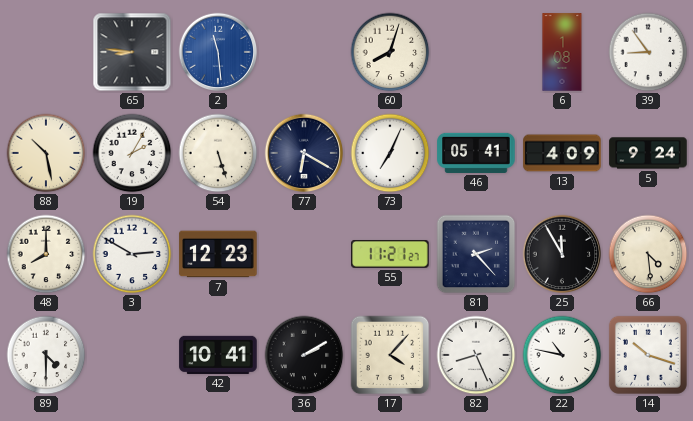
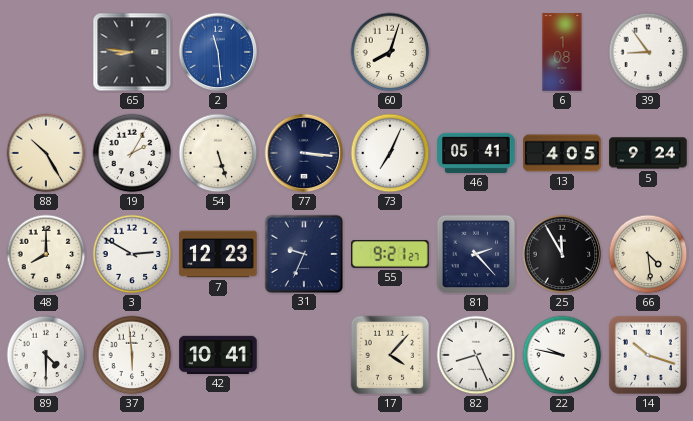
88: 10:28 -> 10:25 (46, 153)
77: 6:20 -> 3:16 (304, 153)
13: 4:09 -> 4:05 (562, 153)
31: none -> 9:34 (303, 253)
55: 11:21 -> 9:21 (390, 255)
37: none -> 5:59 (132, 355)
36: 2:10 -> none (304, 355)
22: 10:47 -> 9:47 (562, 355)
